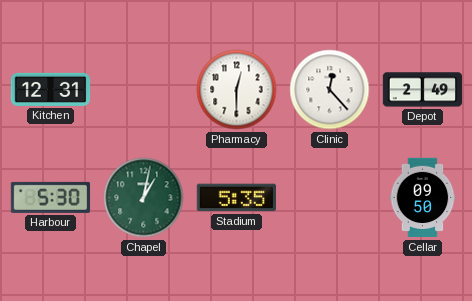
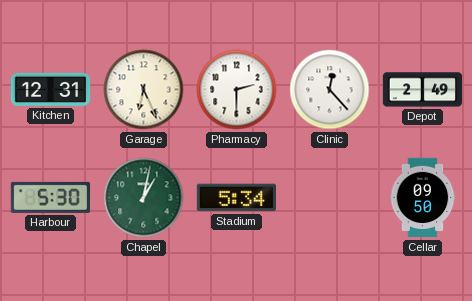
Garage: none -> 6:26 (144, 90)
Pharmacy: 12:30 -> 2:30 (237, 90)
Stadium: 5:35 -> 5:34 (236, 198)
